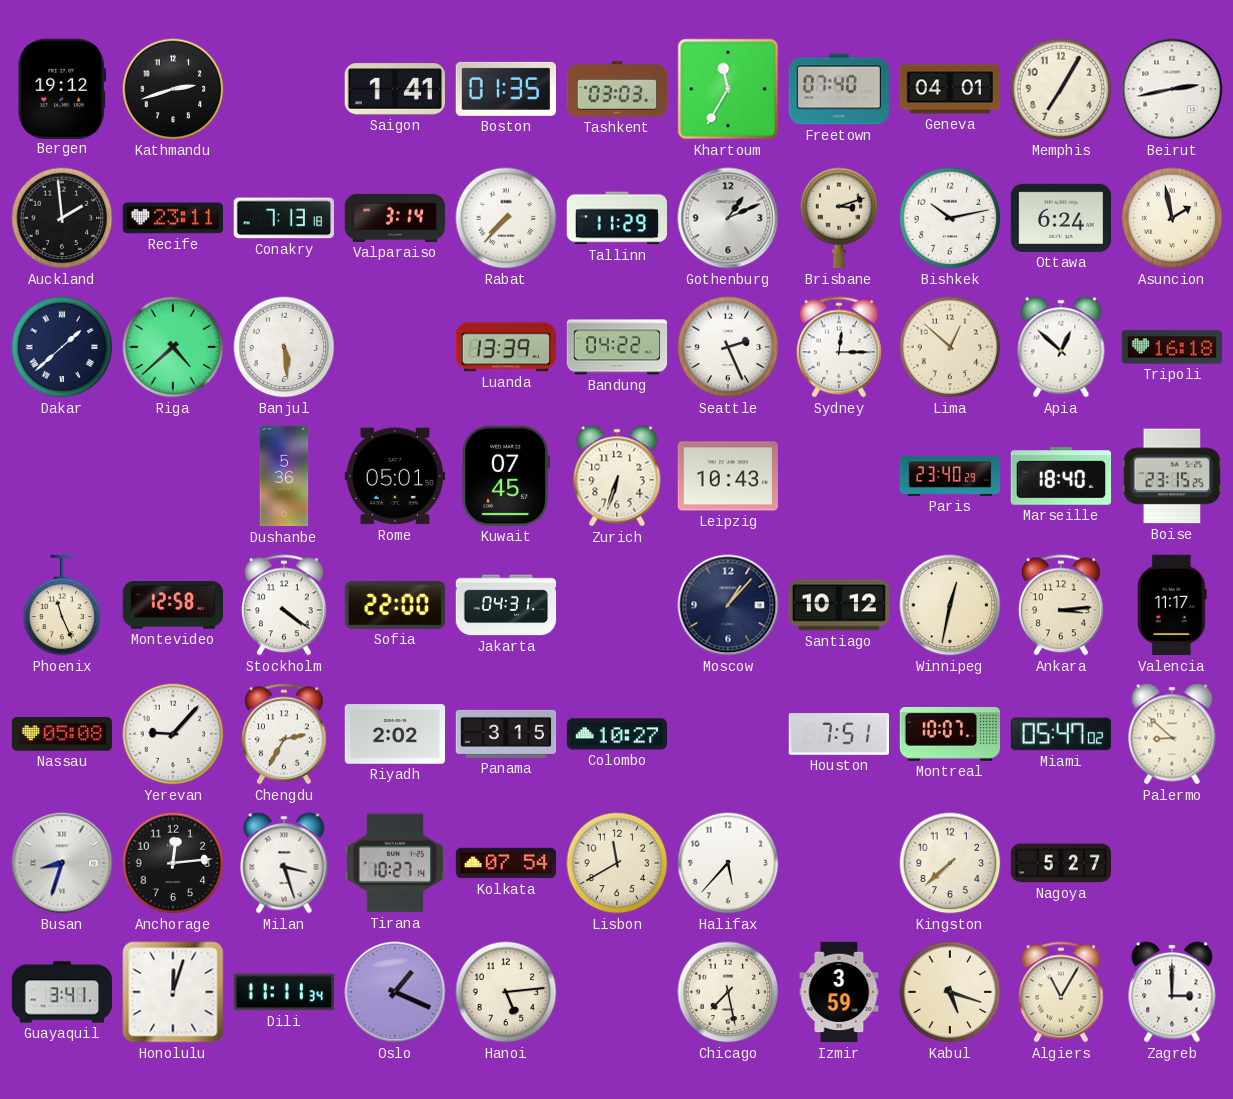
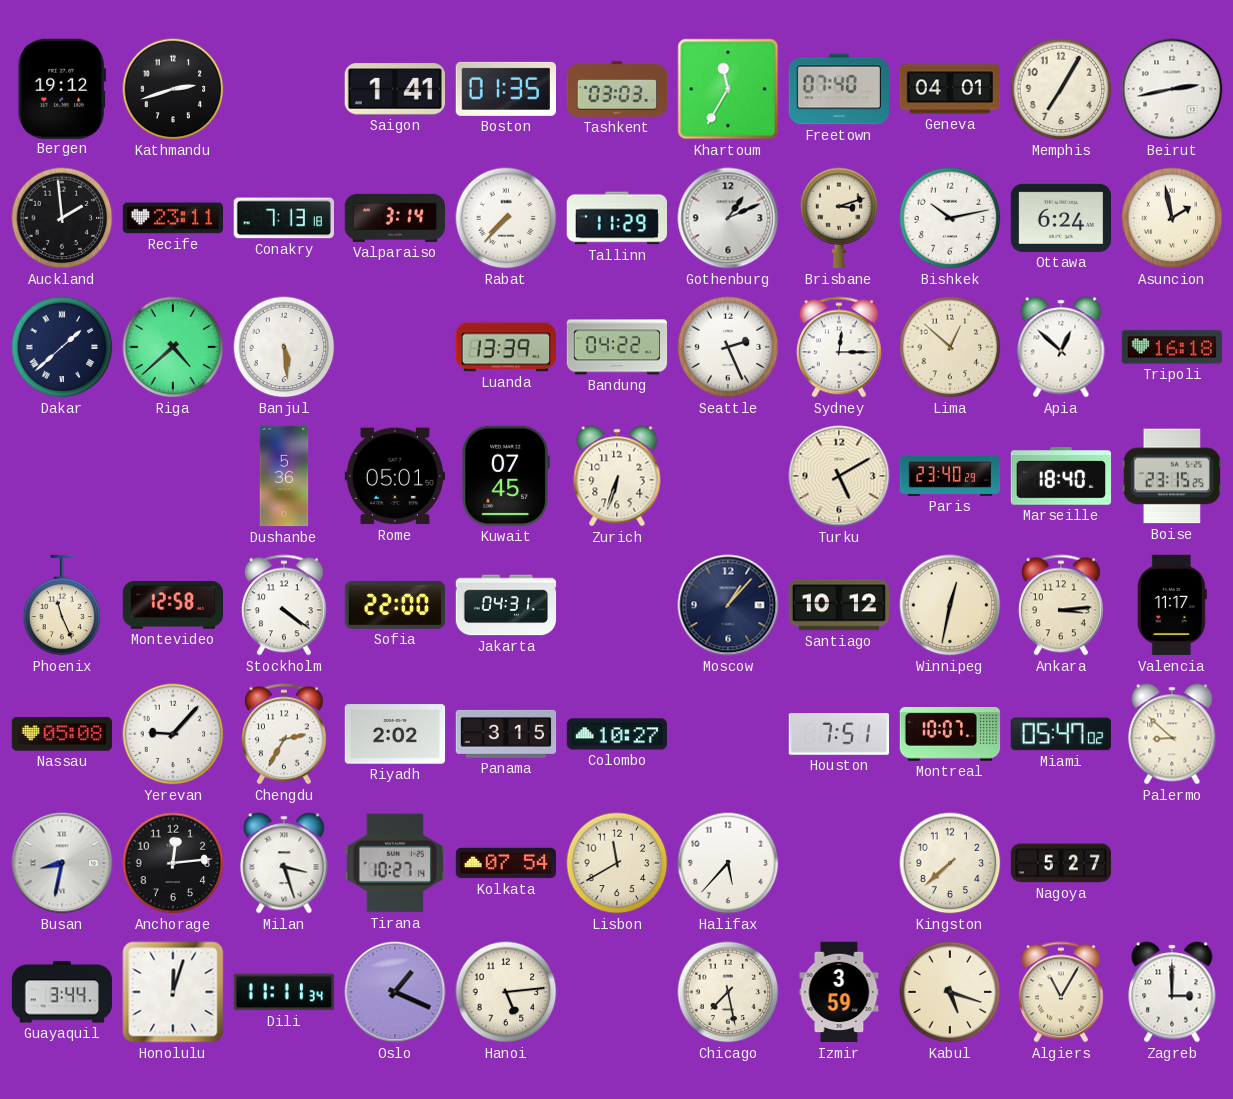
Leipzig: 10:43 -> none (727, 476)
Turku: none -> 5:10 (839, 476)
Busan: 8:33 -> 8:32 (62, 863)
Guayaquil: 3:41 -> 3:44 (62, 992)
